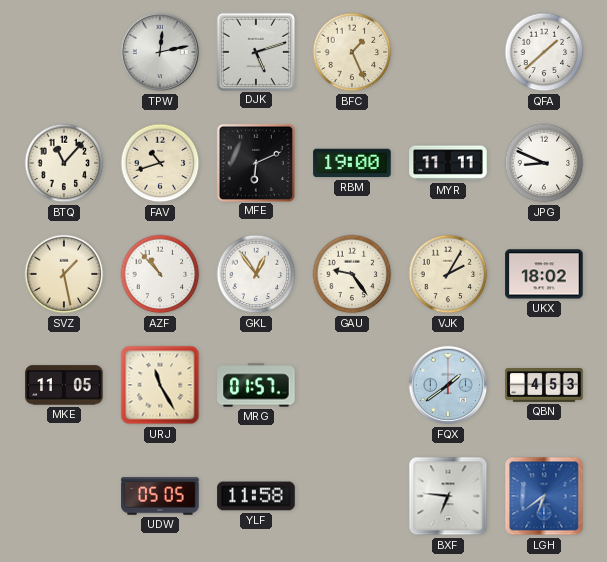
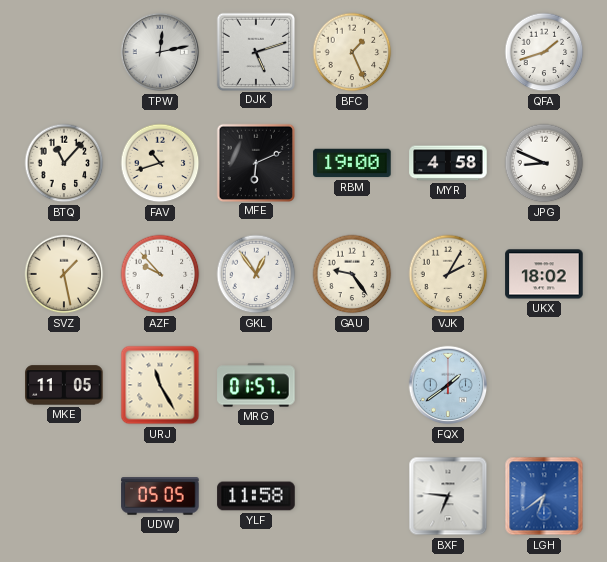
QFA: 1:38 -> 1:42 (544, 52)
MYR: 11:11 -> 4:58 (448, 163)
AZF: 10:53 -> 9:53 (160, 274)
QBN: 4:53 -> none (544, 386)
